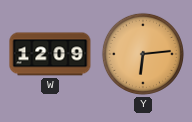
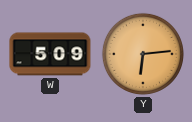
W: 12:09 -> 5:09 (50, 54)
